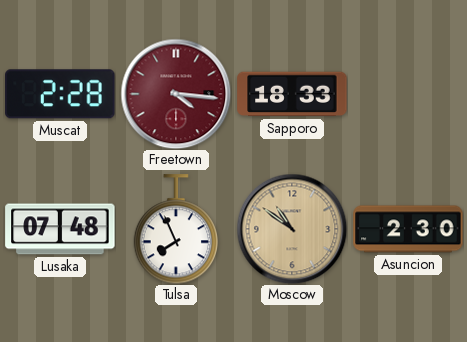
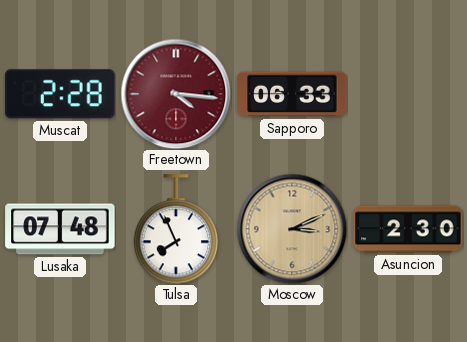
Sapporo: 18:33 -> 06:33 (292, 94)
Moscow: 10:51 -> 3:11 (292, 229)
